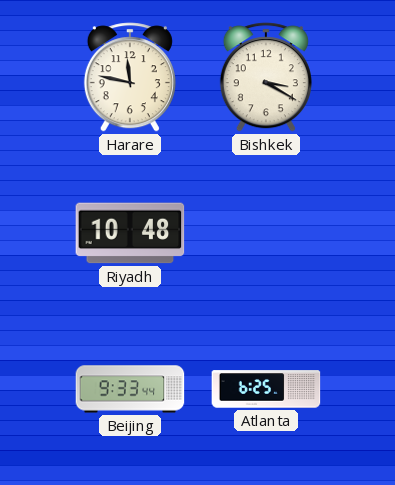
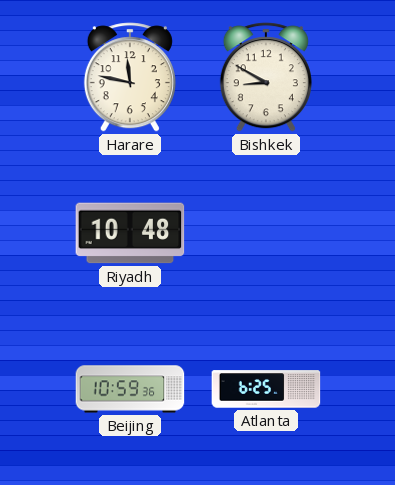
Bishkek: 3:20 -> 8:50 (266, 77)
Beijing: 9:33 -> 10:59 (130, 389)
